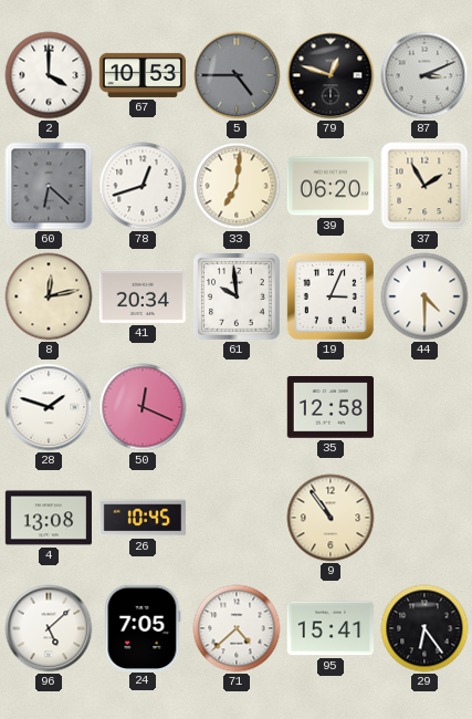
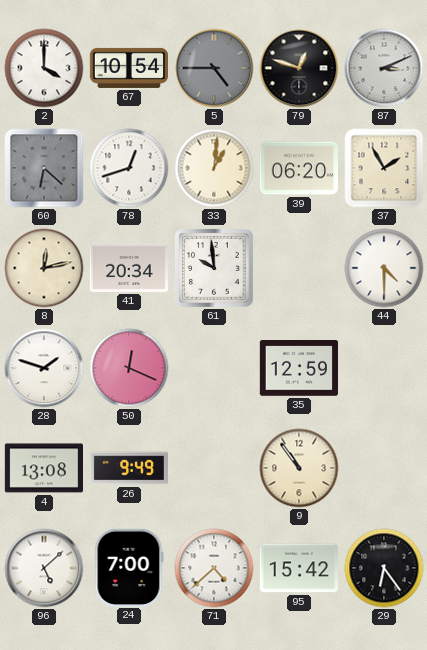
67: 10:53 -> 10:54 (128, 68)
33: 7:01 -> 1:01 (214, 168)
19: 3:04 -> none (331, 296)
35: 12:58 -> 12:59 (298, 368)
26: 10:45 -> 9:49 (128, 468)
24: 7:05 -> 7:00 (129, 567)
95: 15:41 -> 15:42 (298, 568)
